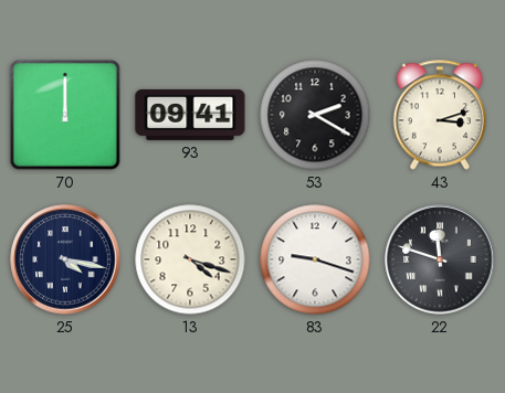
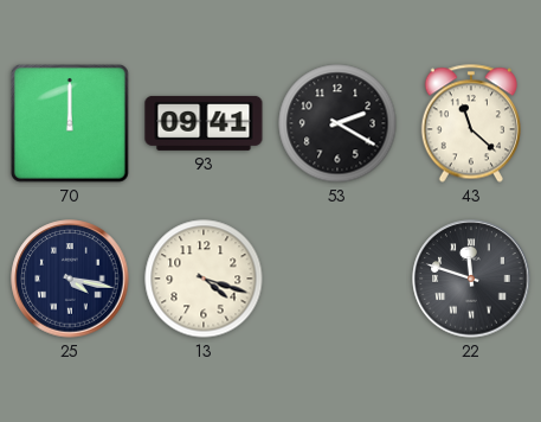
43: 3:12 -> 11:22 (471, 123)
83: 9:18 -> none (315, 259)
